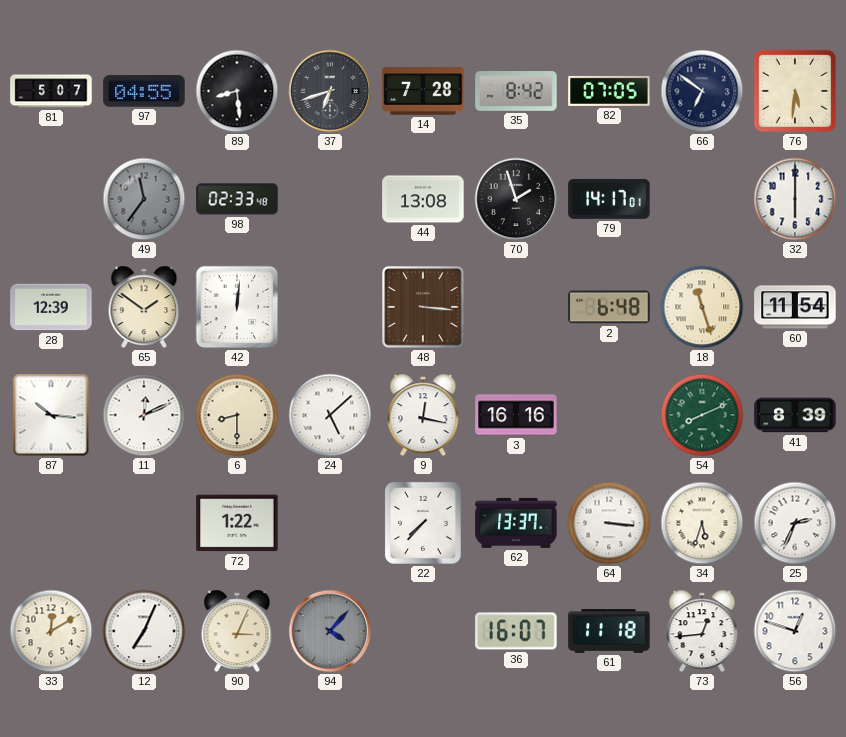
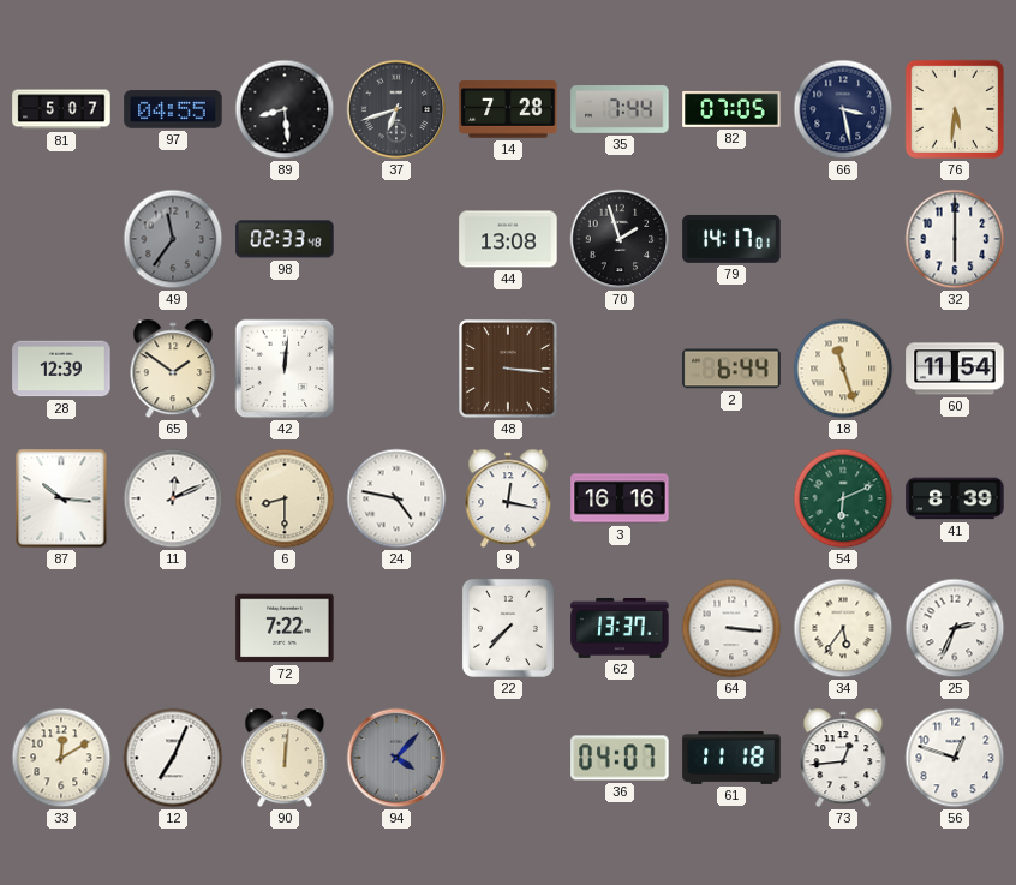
35: 8:42 -> 7:44 (620, 110)
66: 6:51 -> 3:28 (843, 109)
2: 6:48 -> 6:44 (731, 369)
24: 5:08 -> 4:47 (396, 498)
54: 8:11 -> 6:11 (843, 498)
72: 1:22 -> 7:22 (285, 628)
34: 5:33 -> 5:36 (843, 628)
90: 3:04 -> 12:01 (285, 758)
36: 16:07 -> 04:07 (620, 758)
